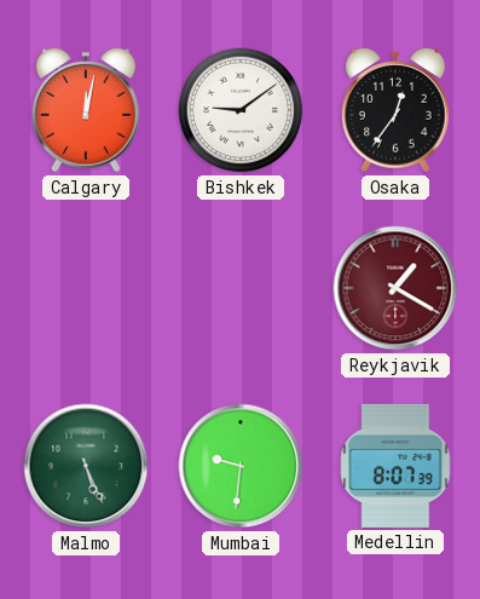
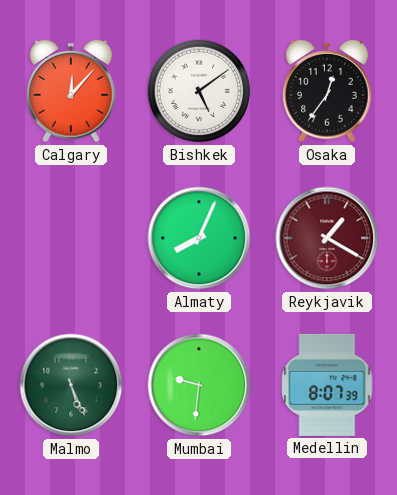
Calgary: 12:02 -> 12:07 (71, 92)
Bishkek: 9:09 -> 5:09 (199, 91)
Almaty: none -> 8:04 (199, 238)
